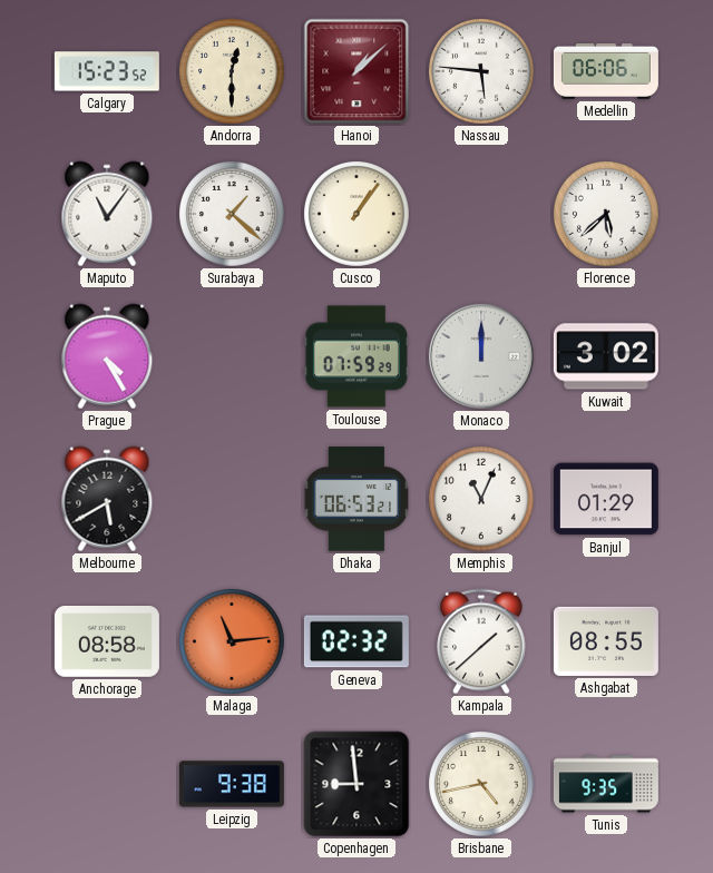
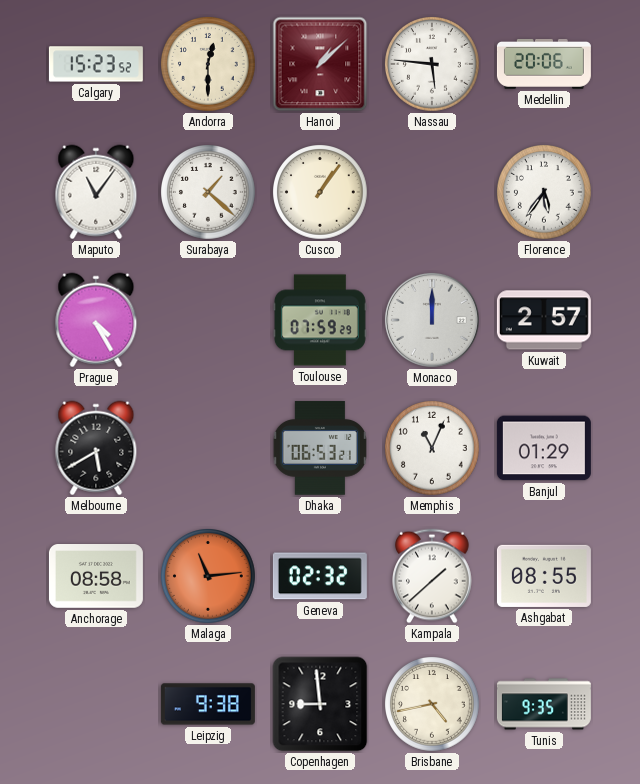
Medellin: 06:06 -> 20:06 (544, 64)
Florence: 5:38 -> 5:36 (545, 193)
Kuwait: 3:02 -> 2:57 (544, 320)
